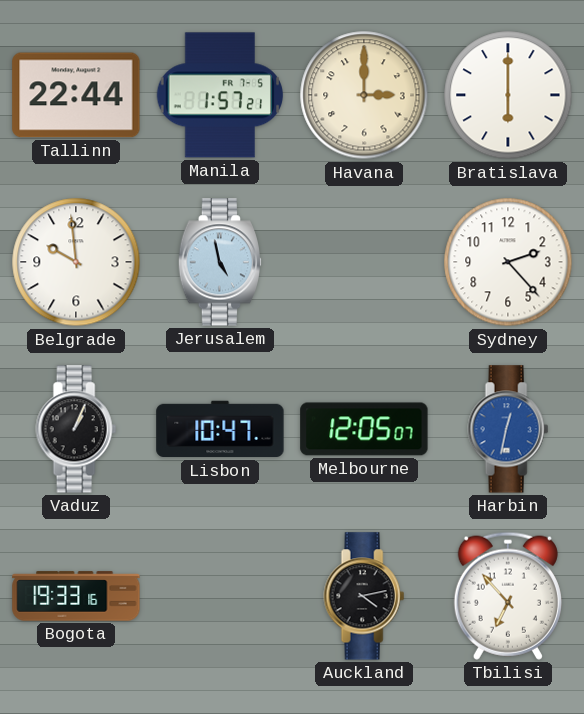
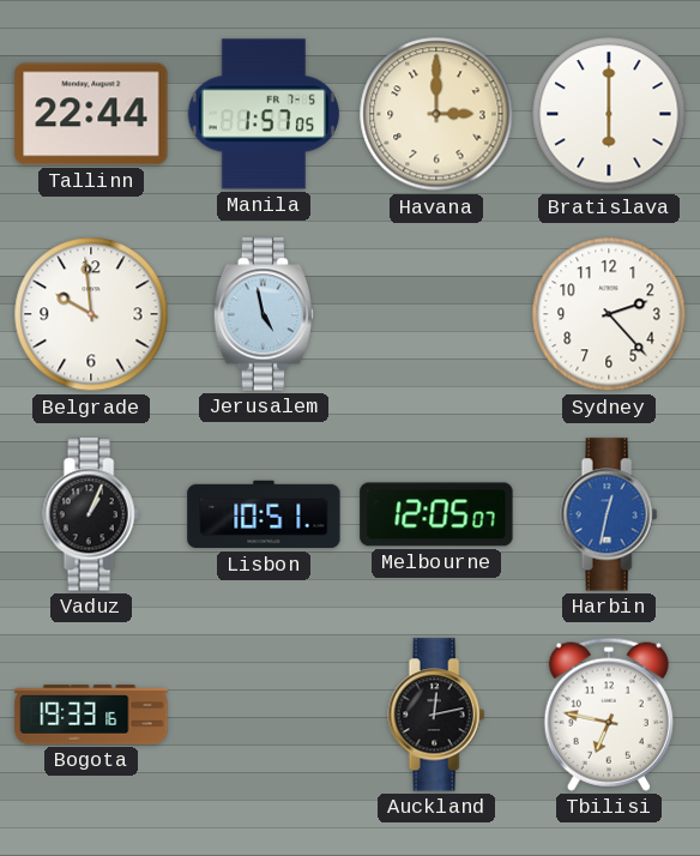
Manila: 1:57:21 -> 1:57:05 (264, 114)
Lisbon: 10:47 -> 10:51 (264, 514)
Auckland: 4:13 -> 12:13 (436, 715)
Tbilisi: 6:53 -> 6:47 (609, 715)
